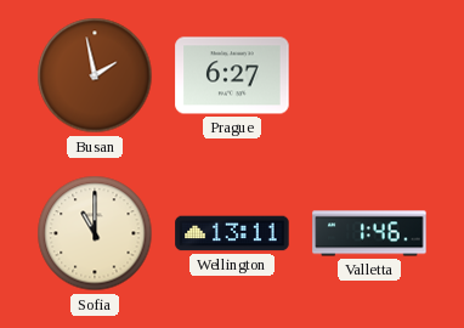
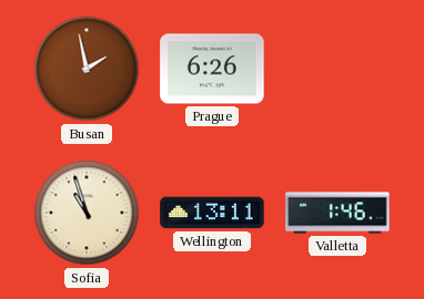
Prague: 6:27 -> 6:26 (212, 69)
Sofia: 11:00 -> 10:57 (87, 213)
